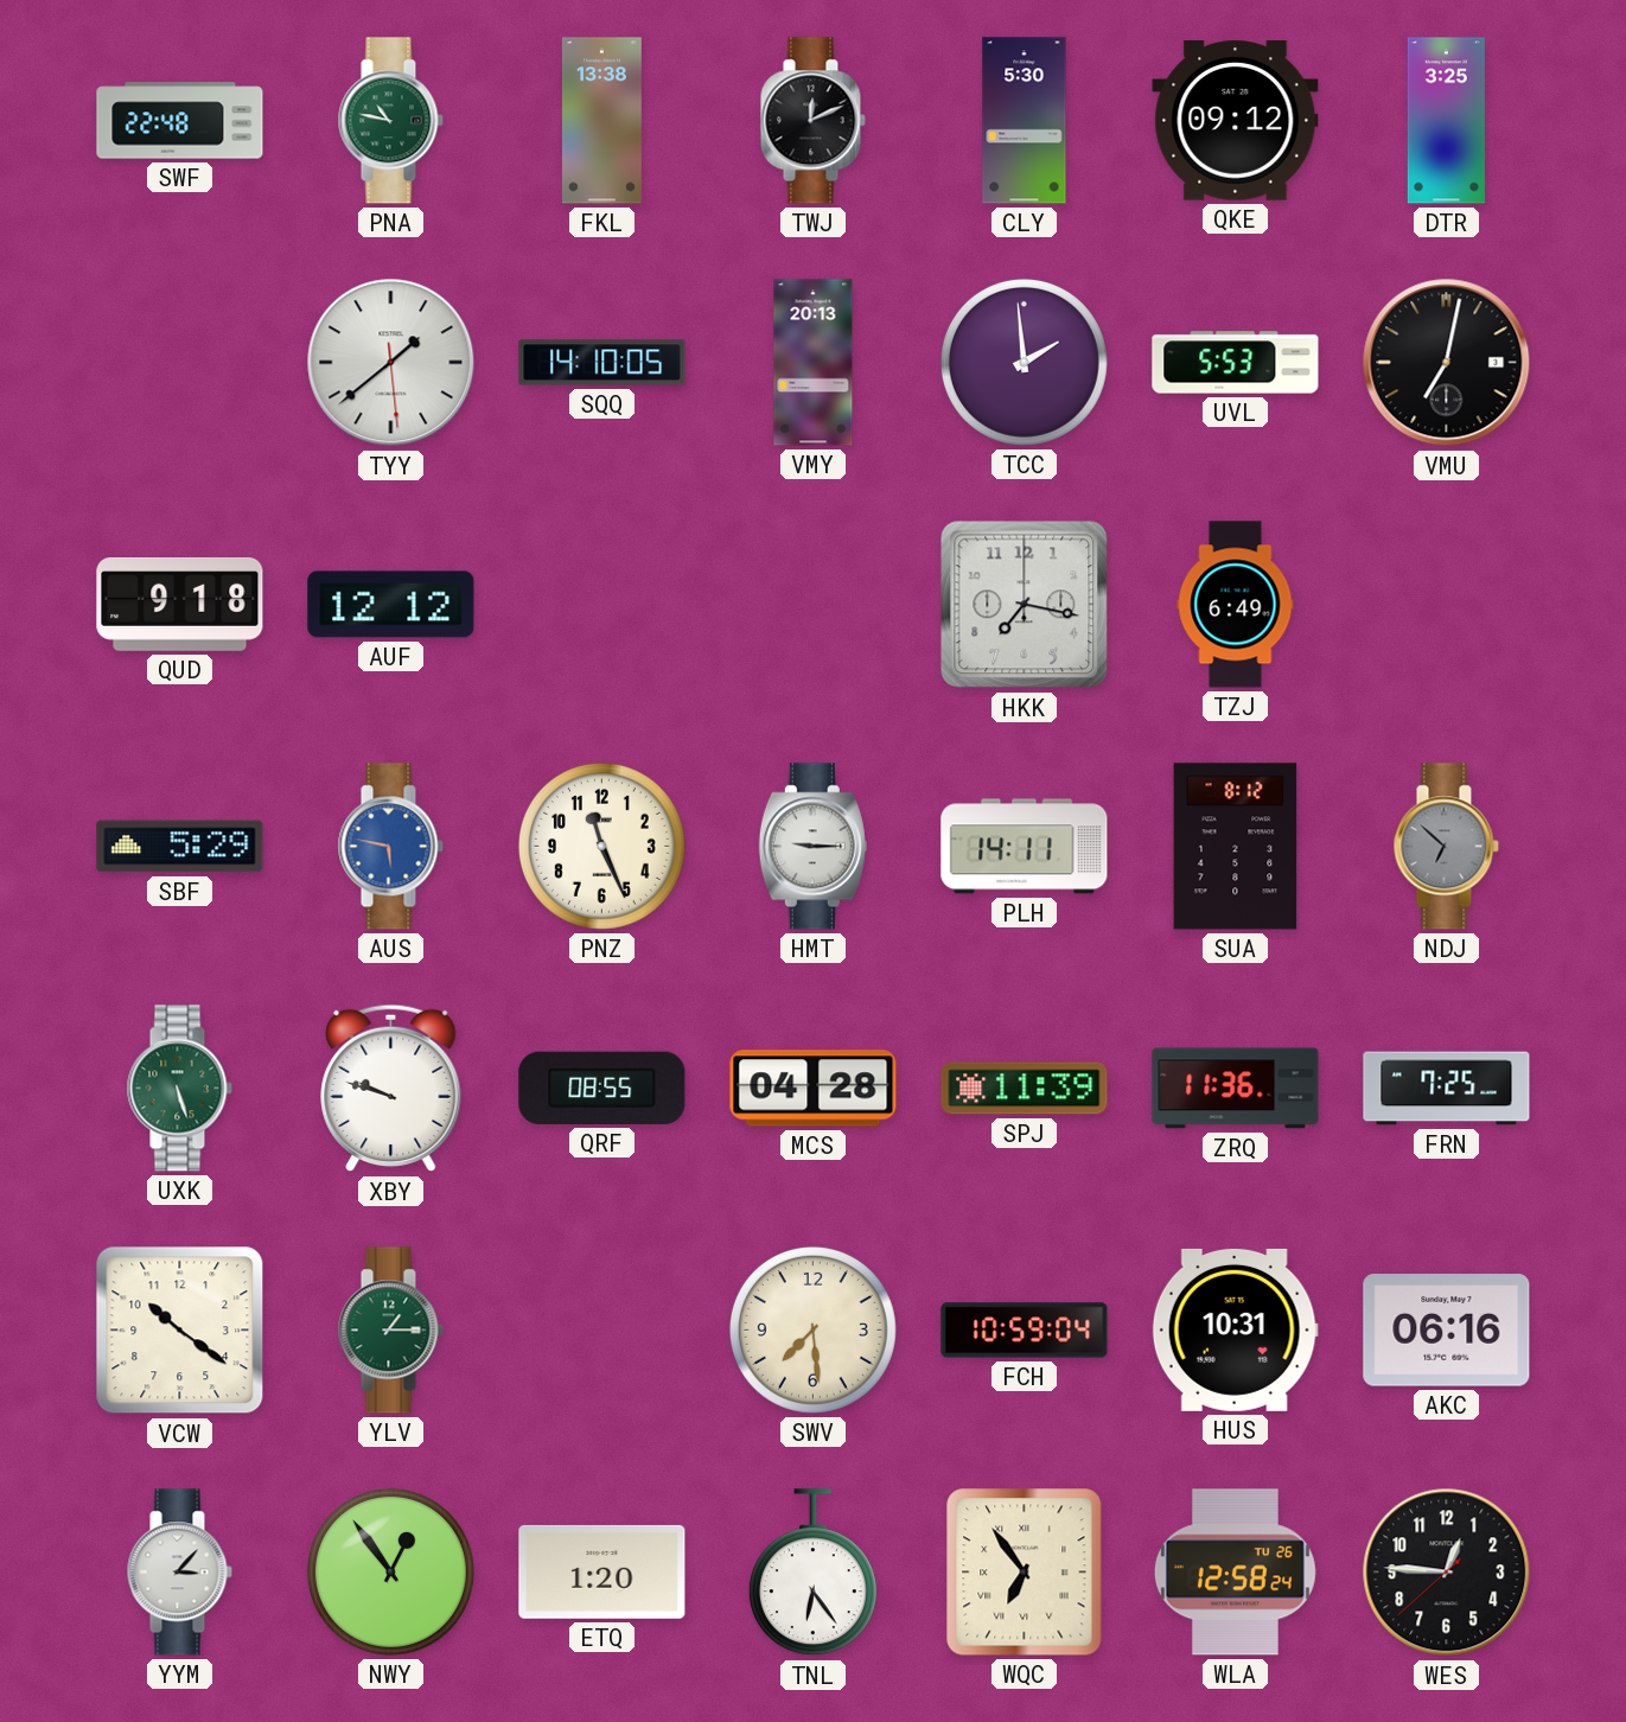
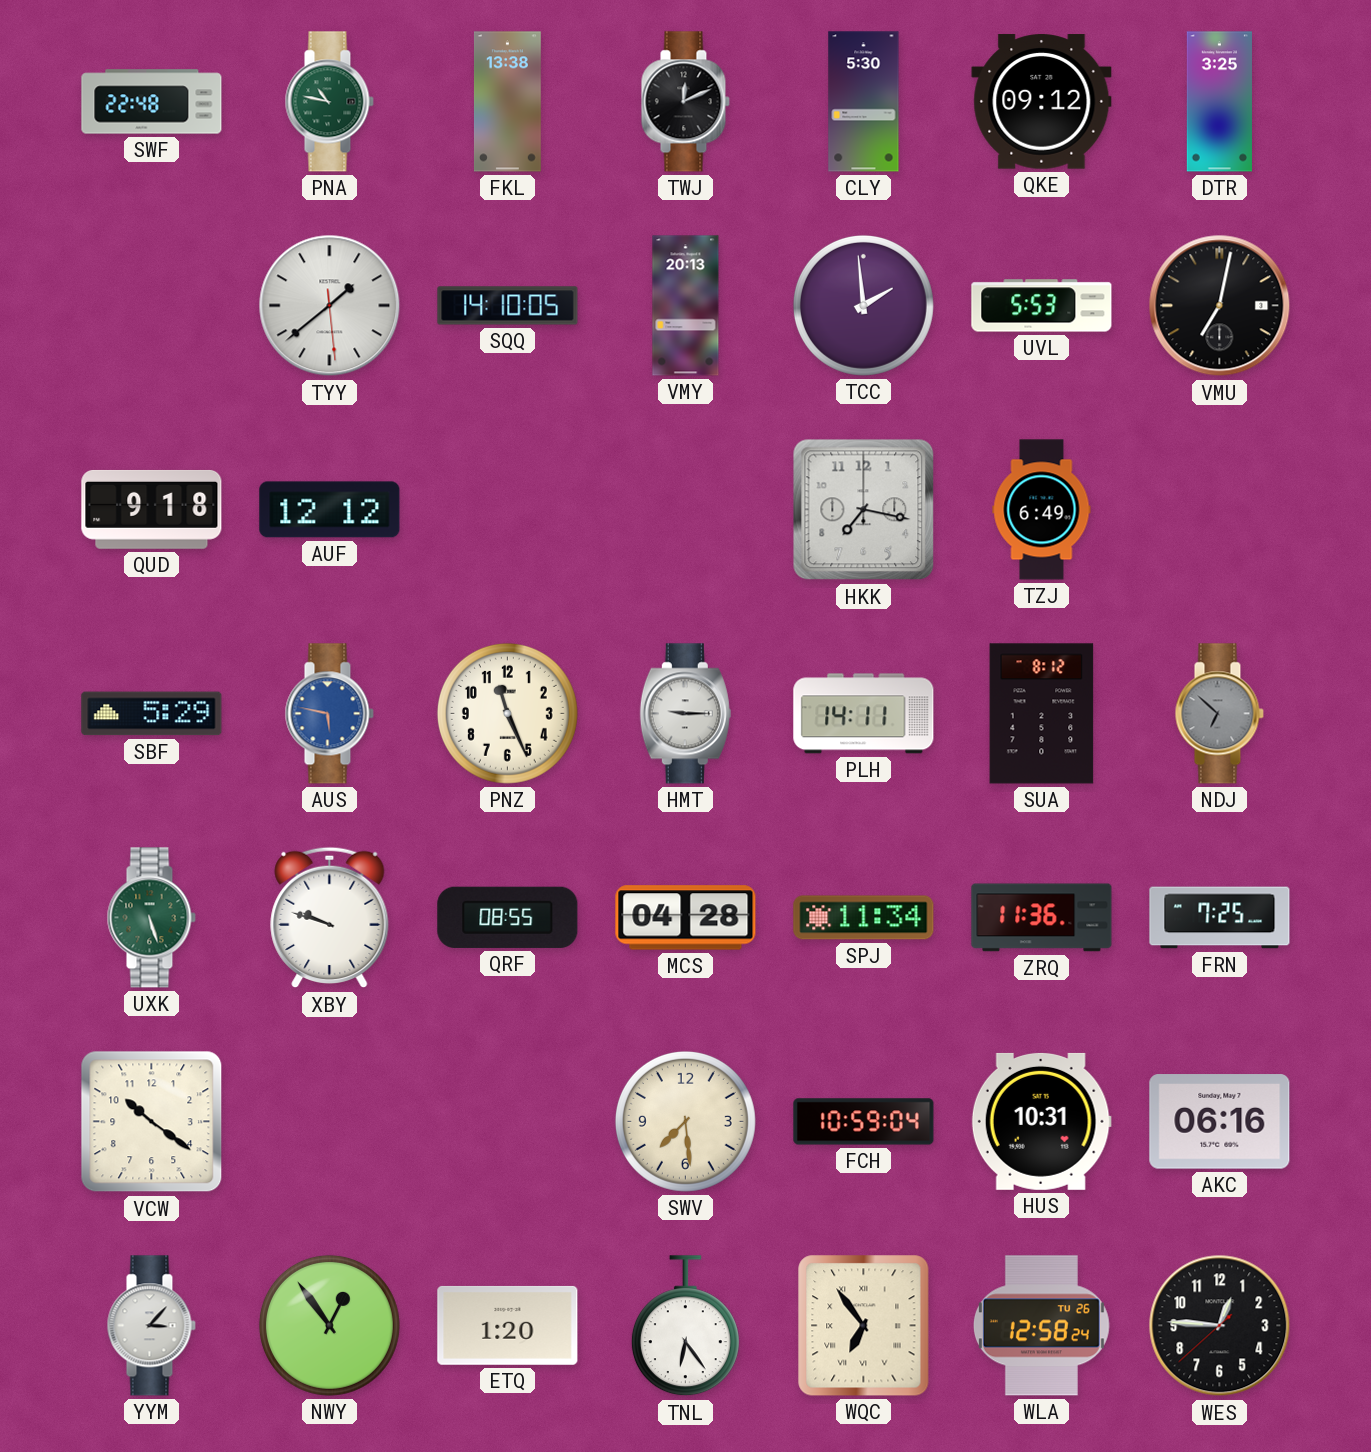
SPJ: 11:39 -> 11:34 (864, 918)
YLV: 1:15 -> none (390, 1331)
